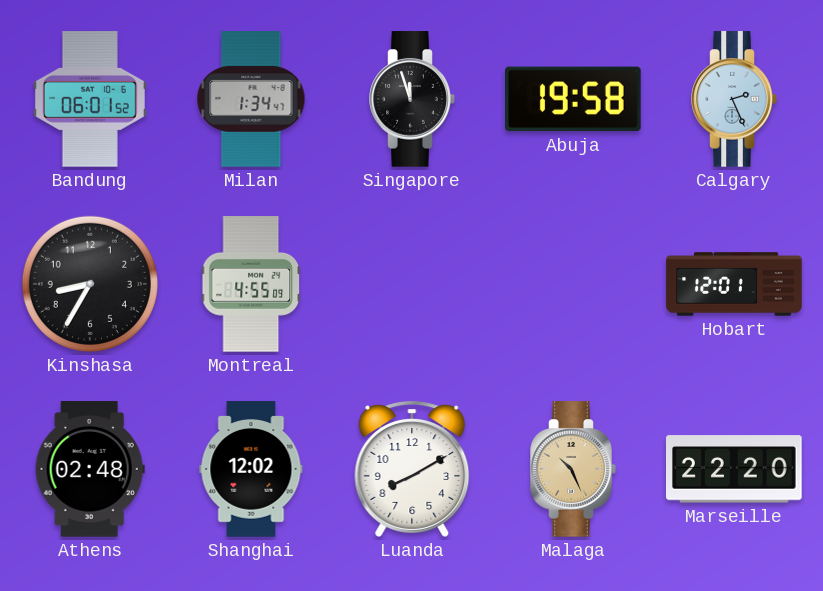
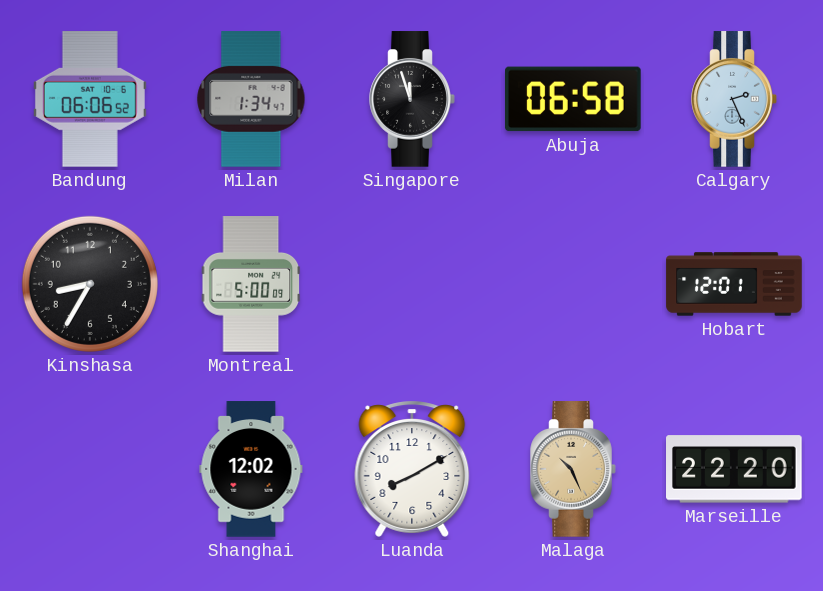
Bandung: 06:01 -> 06:06 (90, 99)
Abuja: 19:58 -> 06:58 (574, 99)
Montreal: 4:55 -> 5:00 (251, 284)
Athens: 02:48 -> none (90, 469)
